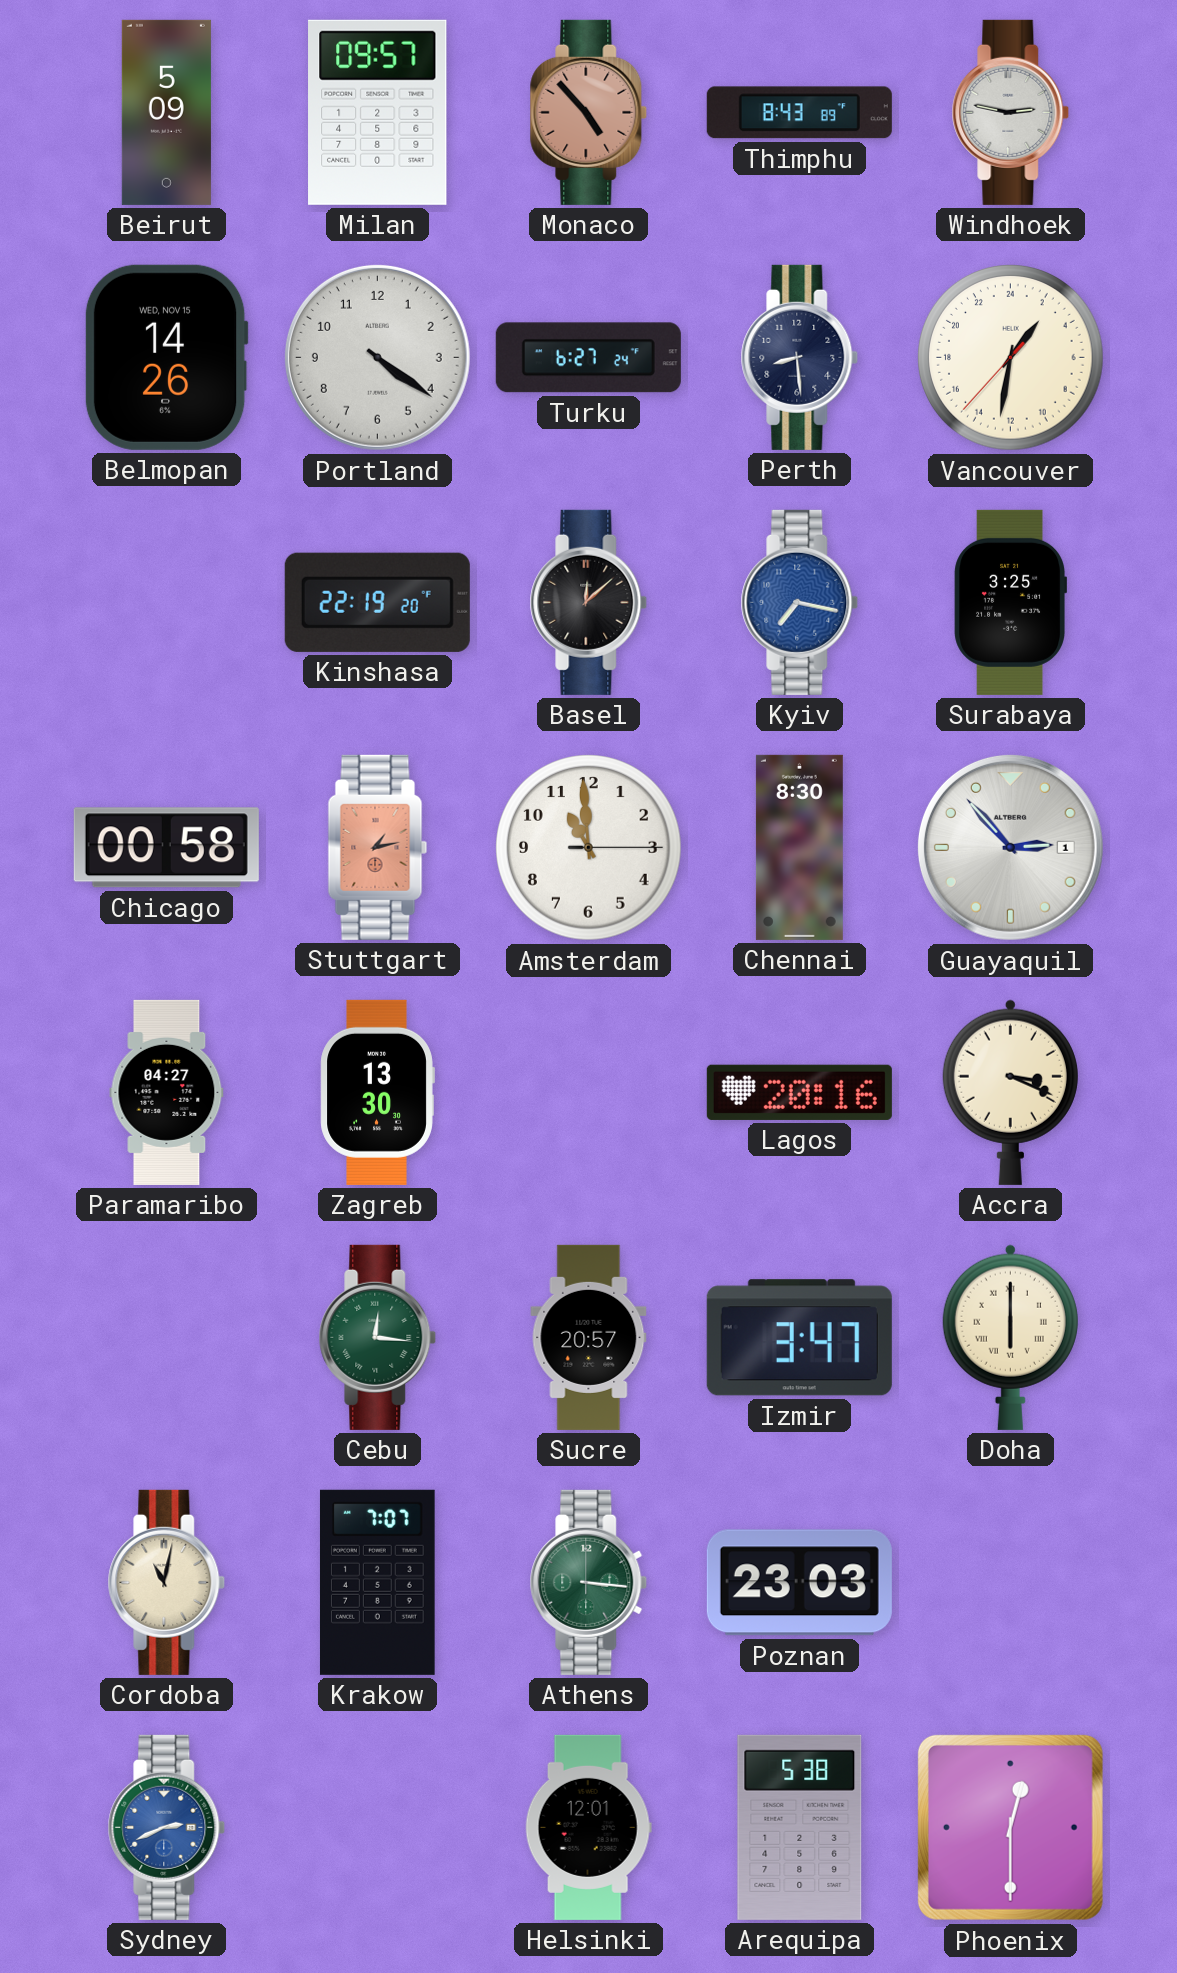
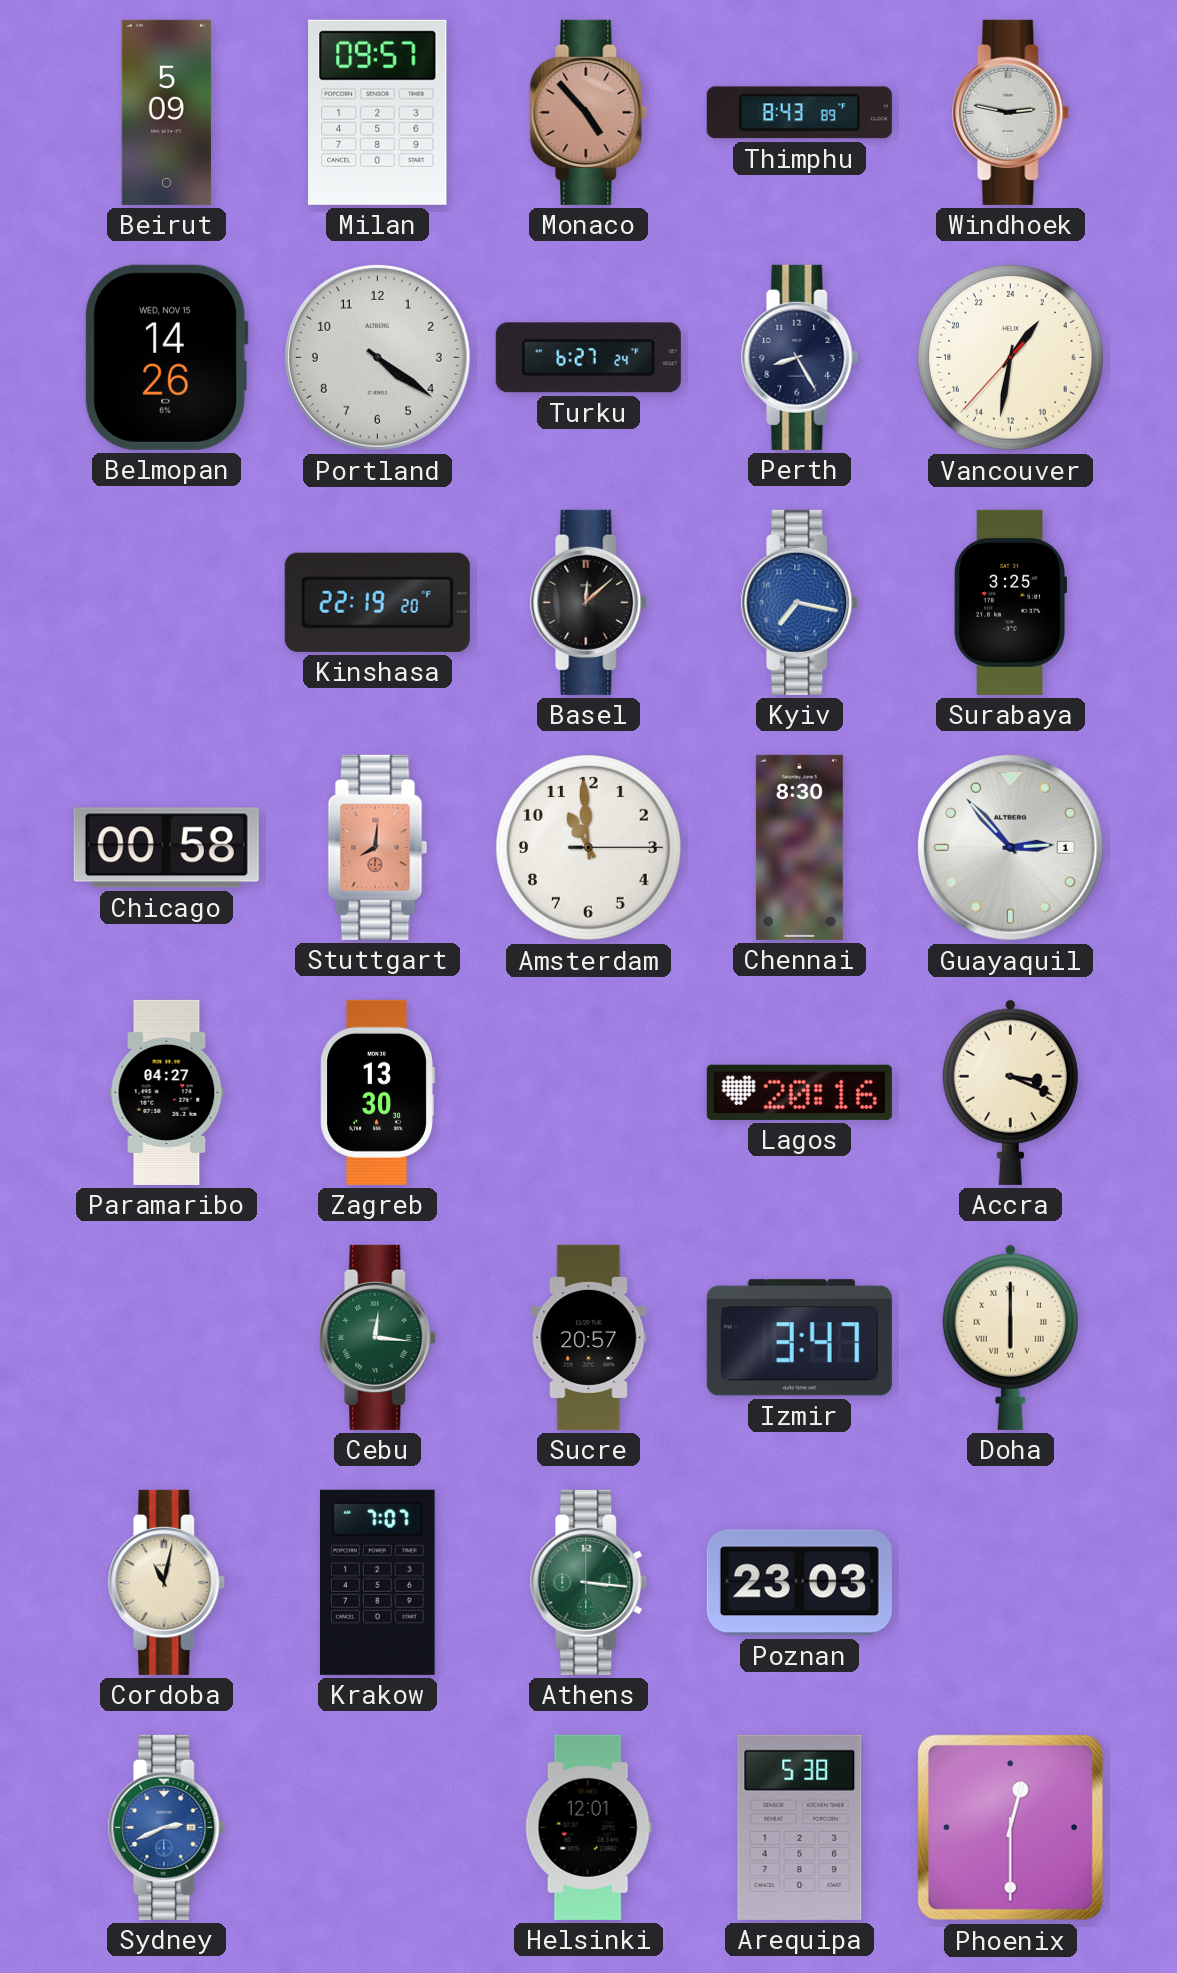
Perth: 8:29 -> 8:25 (800, 357)
Stuttgart: 1:13 -> 8:01 (378, 847)
